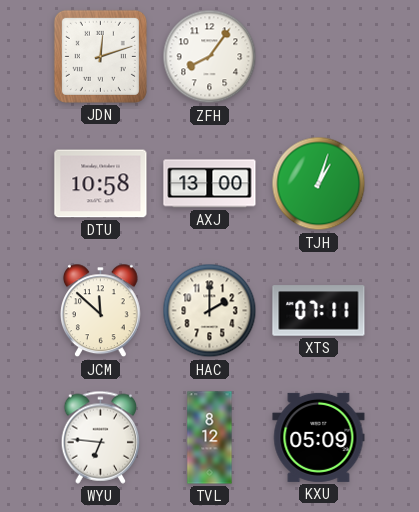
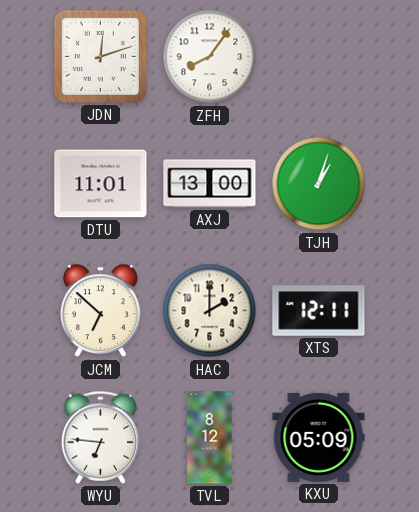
DTU: 10:58 -> 11:01 (101, 184)
JCM: 11:52 -> 6:52 (100, 311)
XTS: 07:11 -> 12:11 (319, 311)
